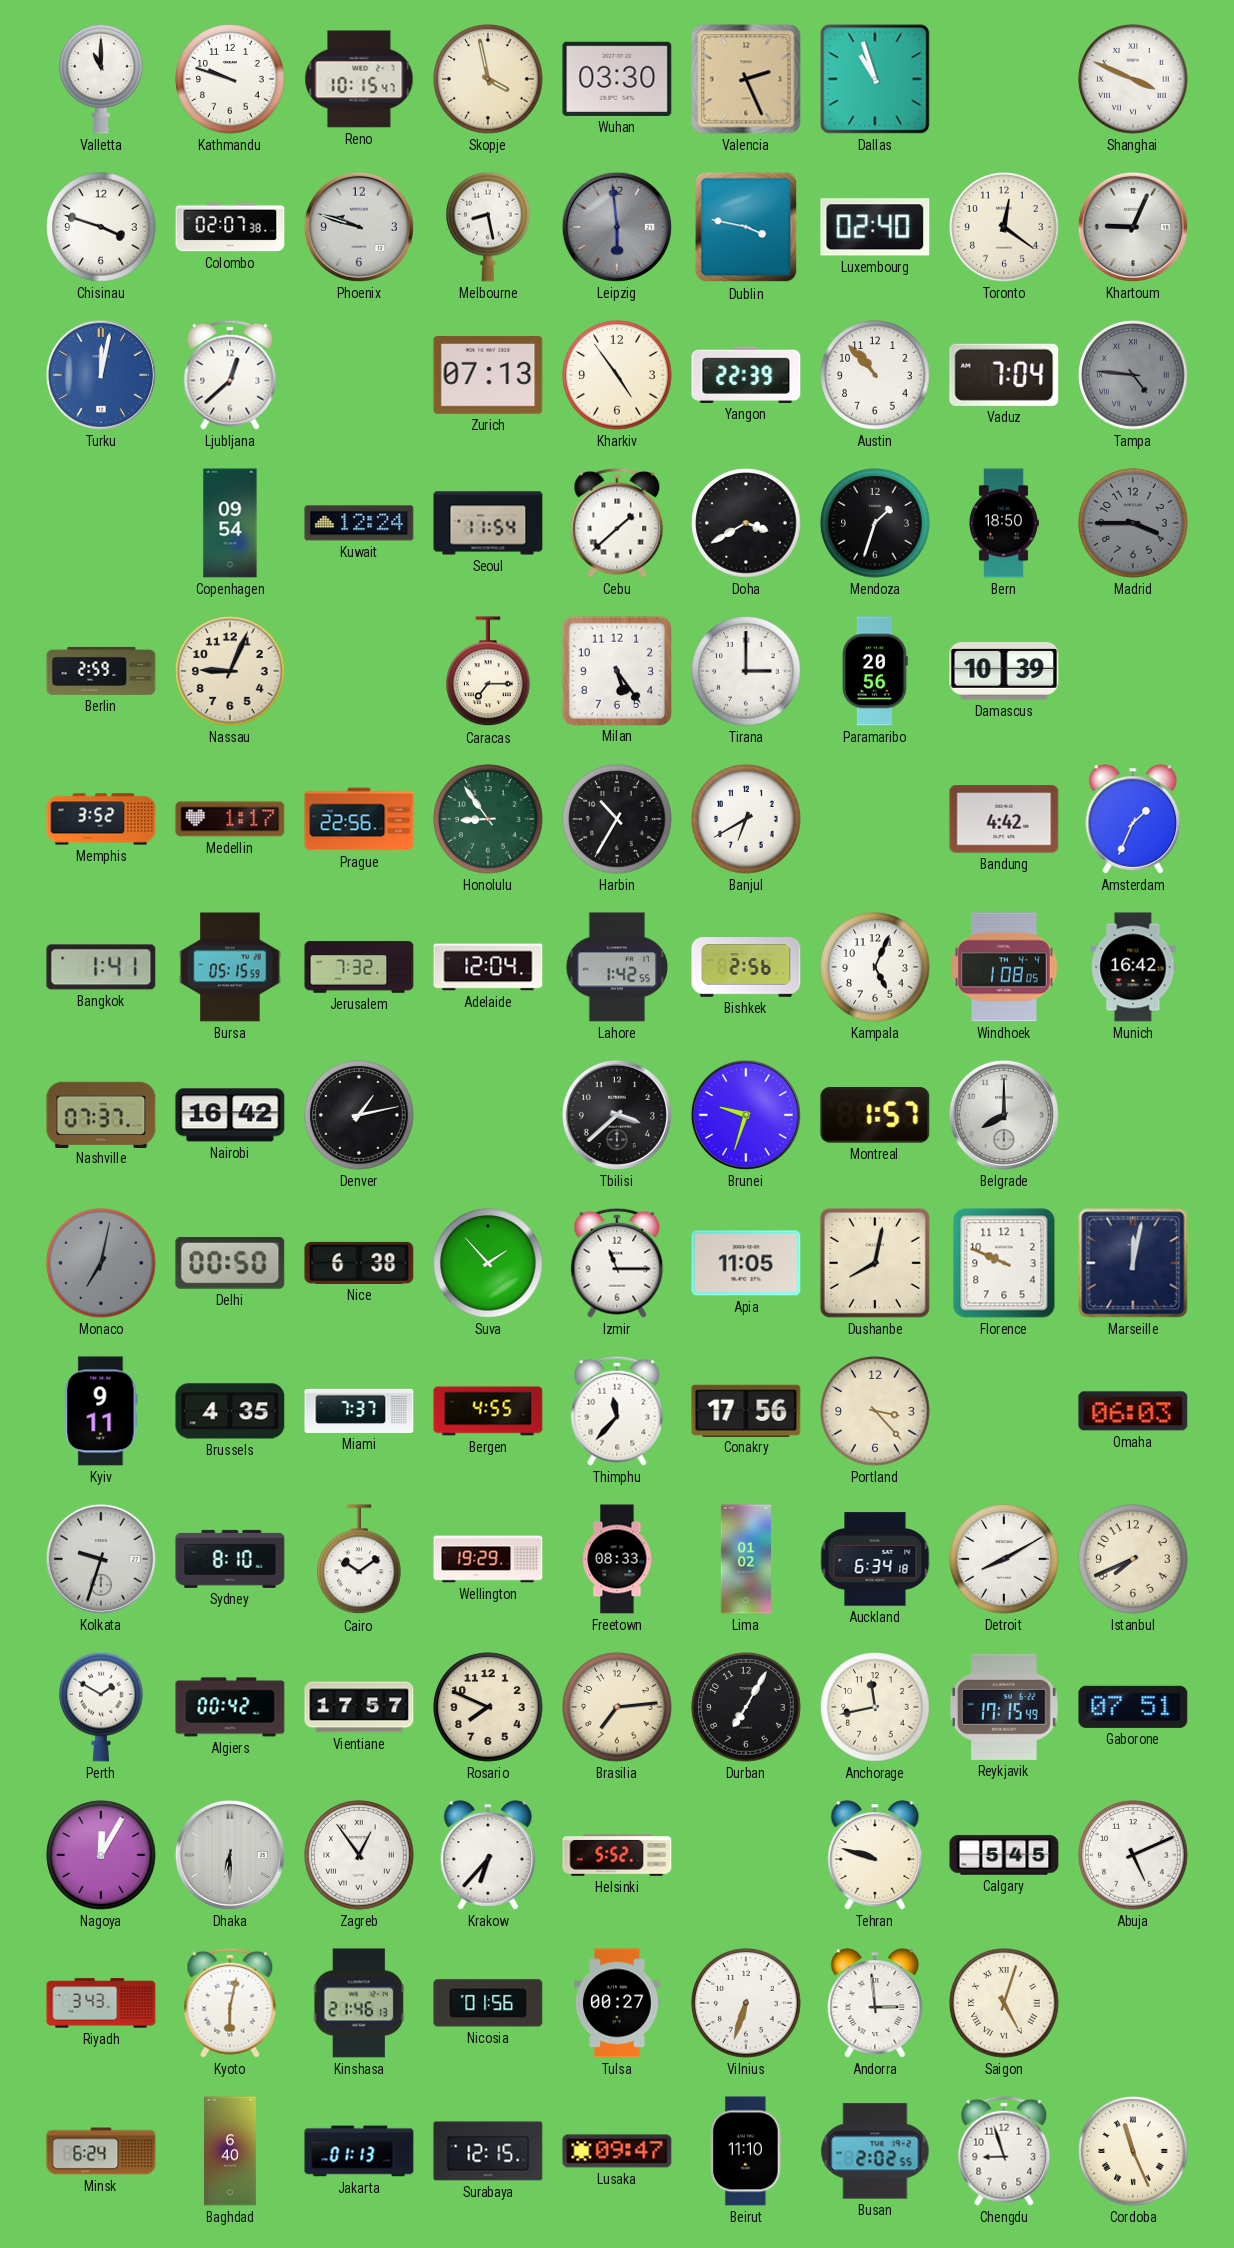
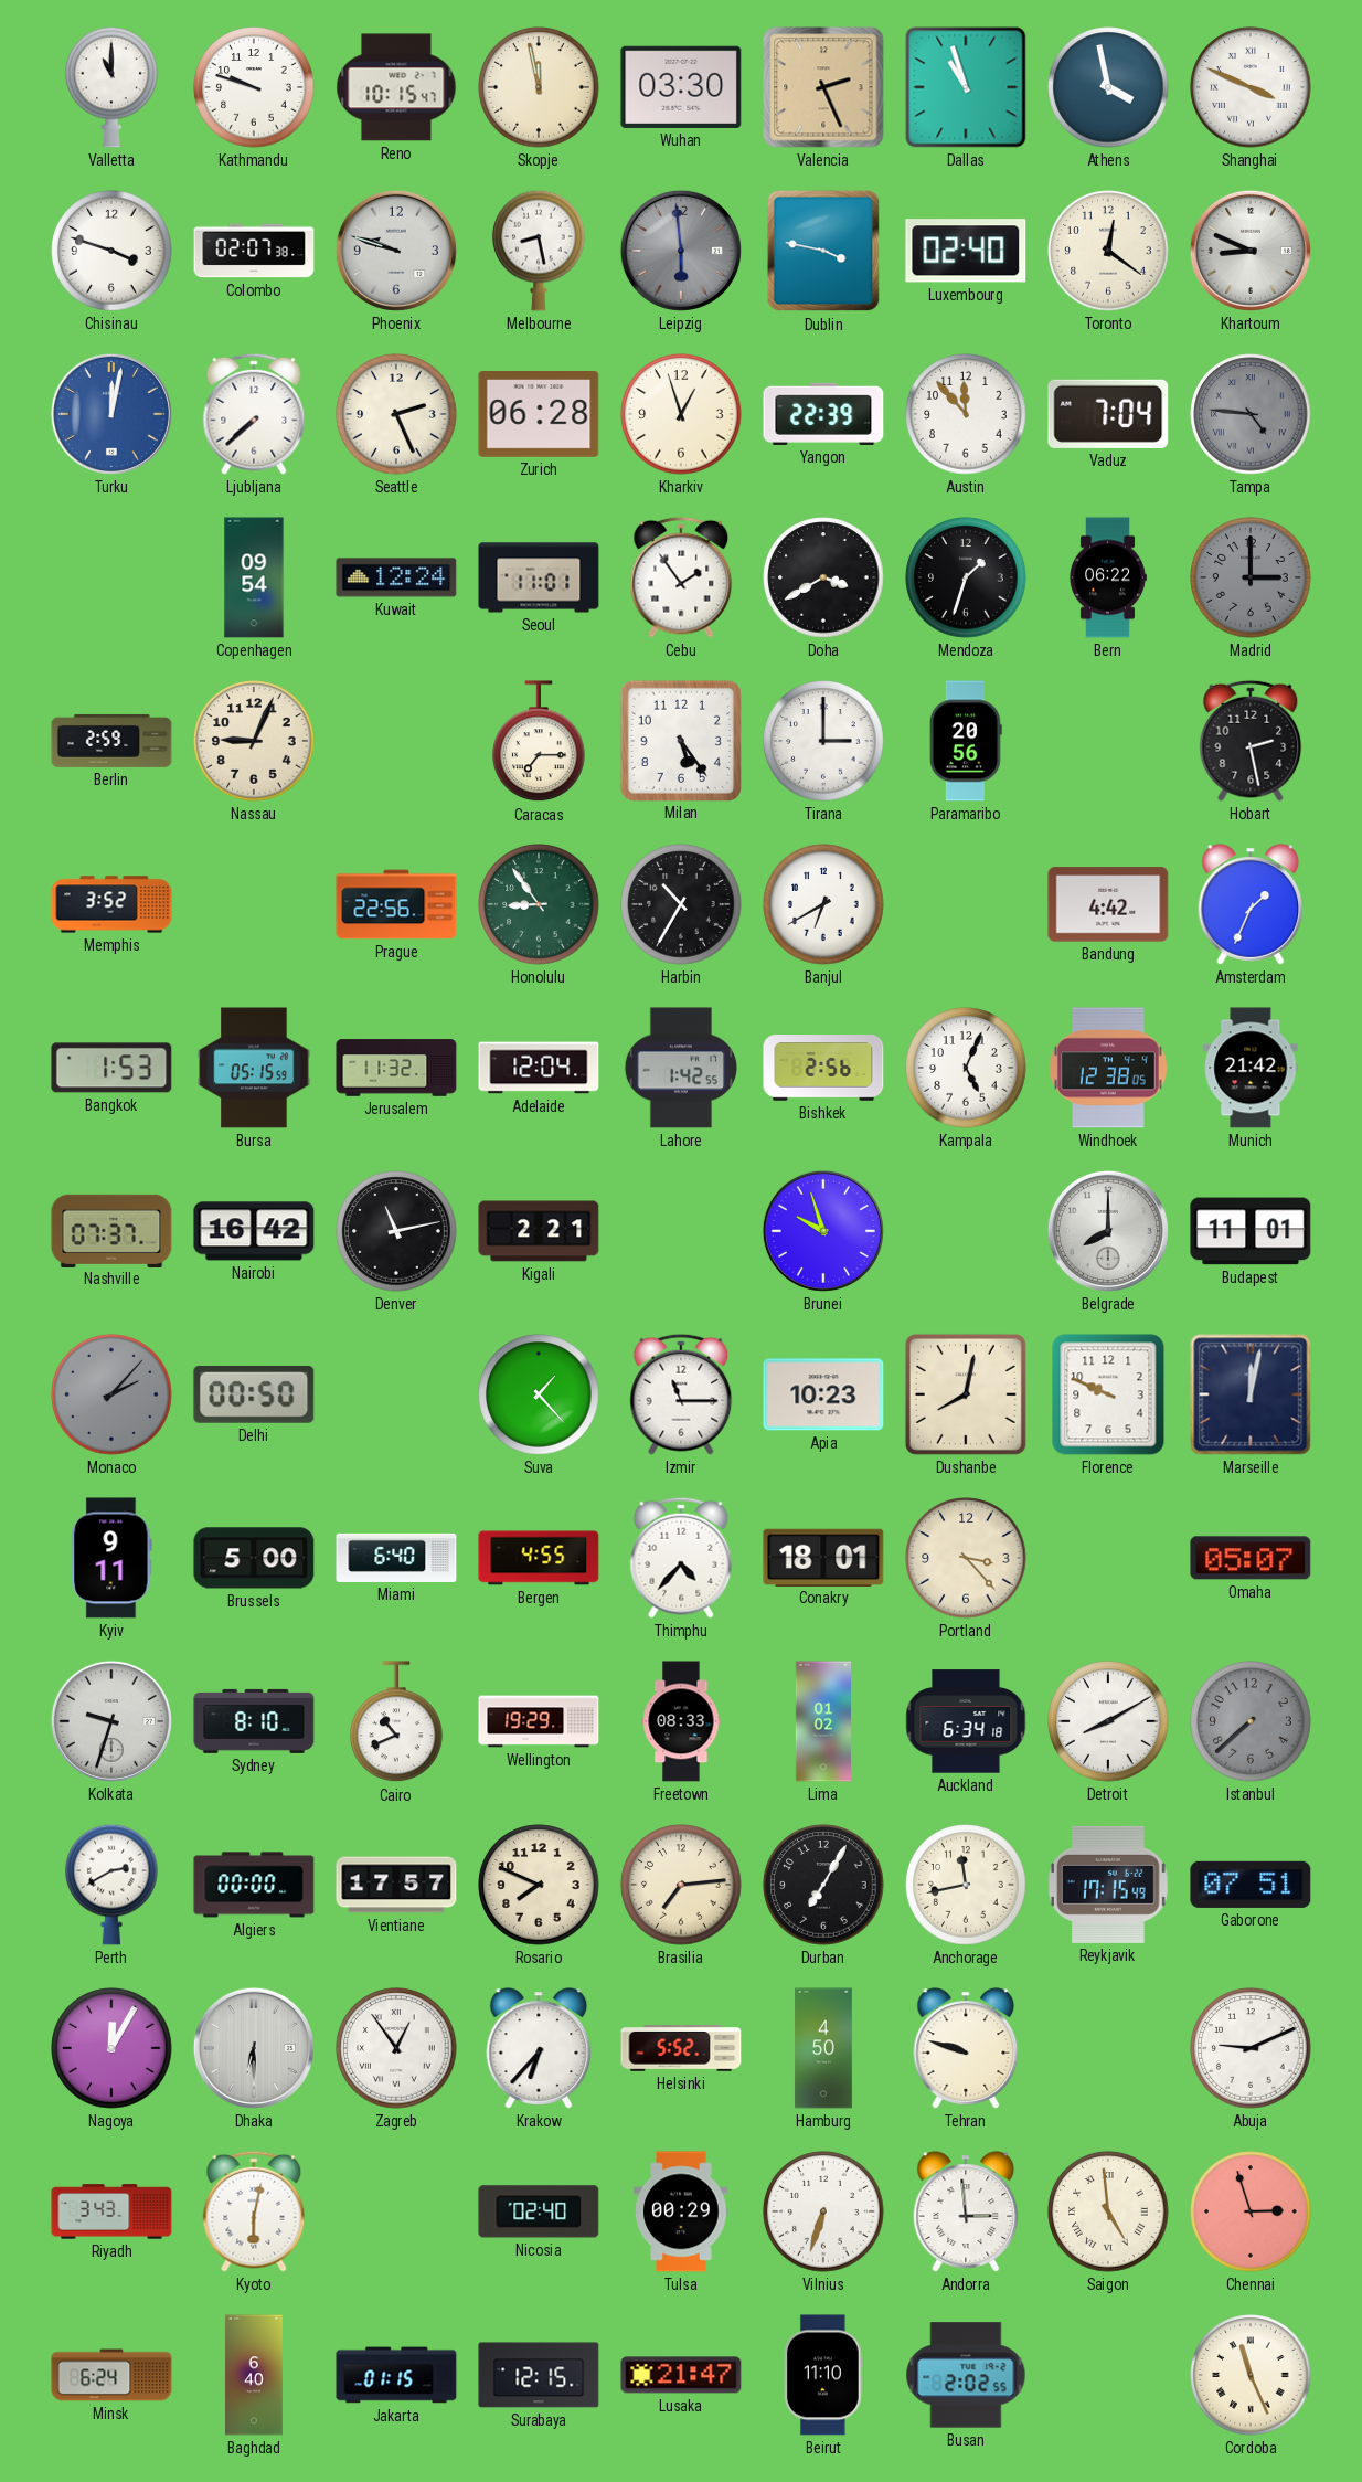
Skopje: 3:58 -> 11:58 (539, 87)
Athens: none -> 3:58 (1108, 87)
Khartoum: 9:04 -> 8:49 (1251, 251)
Ljubljana: 12:38 -> 7:38 (254, 414)
Seattle: none -> 2:26 (396, 414)
Zurich: 07:13 -> 06:28 (539, 415)
Kharkiv: 4:54 -> 12:57 (681, 414)
Austin: 10:53 -> 11:53 (966, 414)
Seoul: 11:54 -> 11:01 (539, 577)
Cebu: 1:38 -> 1:54 (681, 577)
Bern: 18:50 -> 06:22 (1108, 577)
Madrid: 3:45 -> 3:00 (1251, 577)
Damascus: 10:39 -> none (1004, 672)
Hobart: none -> 2:28 (1251, 741)
Medellin: 1:17 -> none (230, 819)
Bangkok: 1:41 -> 1:53 (111, 1068)
Jerusalem: 7:32 -> 11:32 (396, 1068)
Windhoek: 1:08 -> 12:38 (1109, 1068)
Munich: 16:42 -> 21:42 (1251, 1068)
Denver: 1:13 -> 11:13 (396, 1231)
Kigali: none -> 2:21 (539, 1231)
Tbilisi: 3:38 -> none (617, 1115)
Brunei: 9:33 -> 9:57 (823, 1231)
Montreal: 1:57 -> none (875, 1116)
Budapest: none -> 11:01 (1251, 1231)
Monaco: 7:02 -> 2:07 (111, 1394)
Nice: 6:38 -> none (359, 1263)
Suva: 1:53 -> 1:23 (539, 1394)
Apia: 11:05 -> 10:23 (823, 1394)
Brussels: 4:35 -> 5:00 (254, 1558)
Miami: 7:37 -> 6:40 (396, 1558)
Thimphu: 11:37 -> 4:37 (681, 1558)
Conakry: 17:56 -> 18:01 (823, 1557)
Omaha: 06:03 -> 05:07 (1251, 1558)
Cairo: 10:09 -> 10:41 (396, 1722)
Istanbul: 7:41 -> 7:38 (1251, 1721)
Istanbul dial: cream -> grey (1251, 1721)
Perth: 1:50 -> 2:40 (111, 1885)
Algiers: 00:42 -> 00:00 (254, 1885)
Hamburg: none -> 4:50 (823, 2048)
Calgary: 5:45 -> none (1004, 1855)
Abuja: 5:11 -> 9:11 (1251, 2048)
Kinshasa: 21:46 -> none (358, 2003)
Nicosia: 01:56 -> 02:40 (539, 2211)
Tulsa: 00:27 -> 00:29 (681, 2211)
Saigon: 5:03 -> 4:59 (1108, 2211)
Chennai: none -> 2:57 (1251, 2211)
Jakarta: 01:13 -> 01:15 (396, 2375)
Lusaka: 09:47 -> 21:47 (681, 2375)
Chengdu: 8:57 -> none (1004, 2151)
